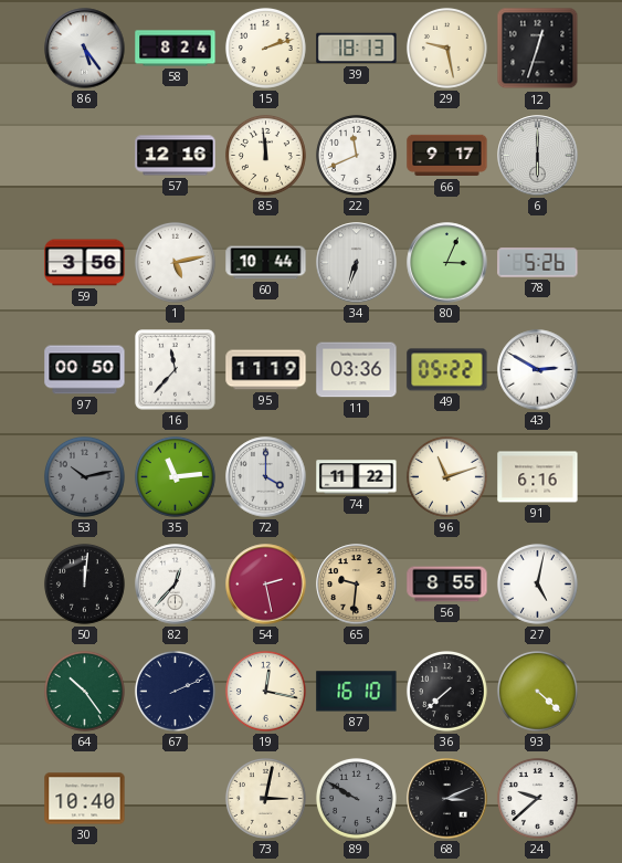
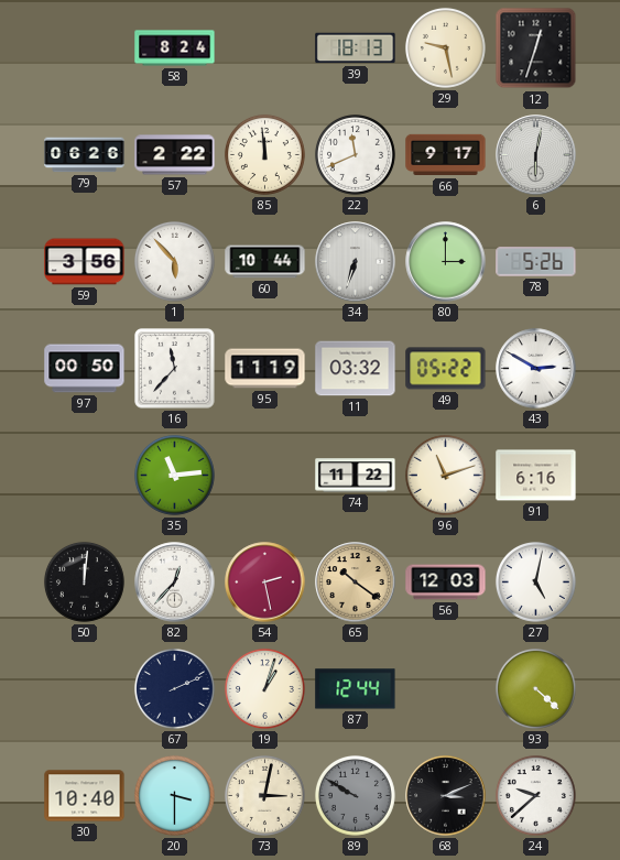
86: 5:24 -> none (85, 49)
15: 2:12 -> none (265, 48)
79: none -> 06:26 (85, 155)
57: 12:16 -> 2:22 (175, 155)
6: 6:00 -> 6:02 (536, 155)
1: 5:13 -> 5:53 (174, 261)
80: 3:04 -> 3:00 (446, 262)
11: 03:36 -> 03:32 (356, 369)
53: 10:13 -> none (84, 476)
72: 4:00 -> none (266, 477)
65: 9:31 -> 10:21 (356, 583)
56: 8:55 -> 12:03 (446, 583)
64: 10:24 -> none (84, 691)
19: 12:17 -> 1:03 (264, 688)
87: 16:10 -> 12:44 (356, 689)
36: 7:38 -> none (446, 691)
20: none -> 3:30 (174, 795)
